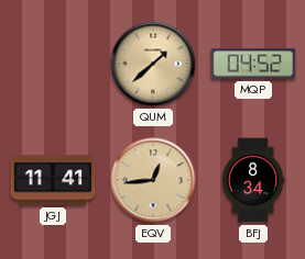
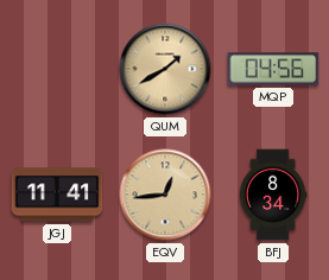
QUM: 1:38 -> 1:40 (165, 69)
MQP: 04:52 -> 04:56 (273, 69)
